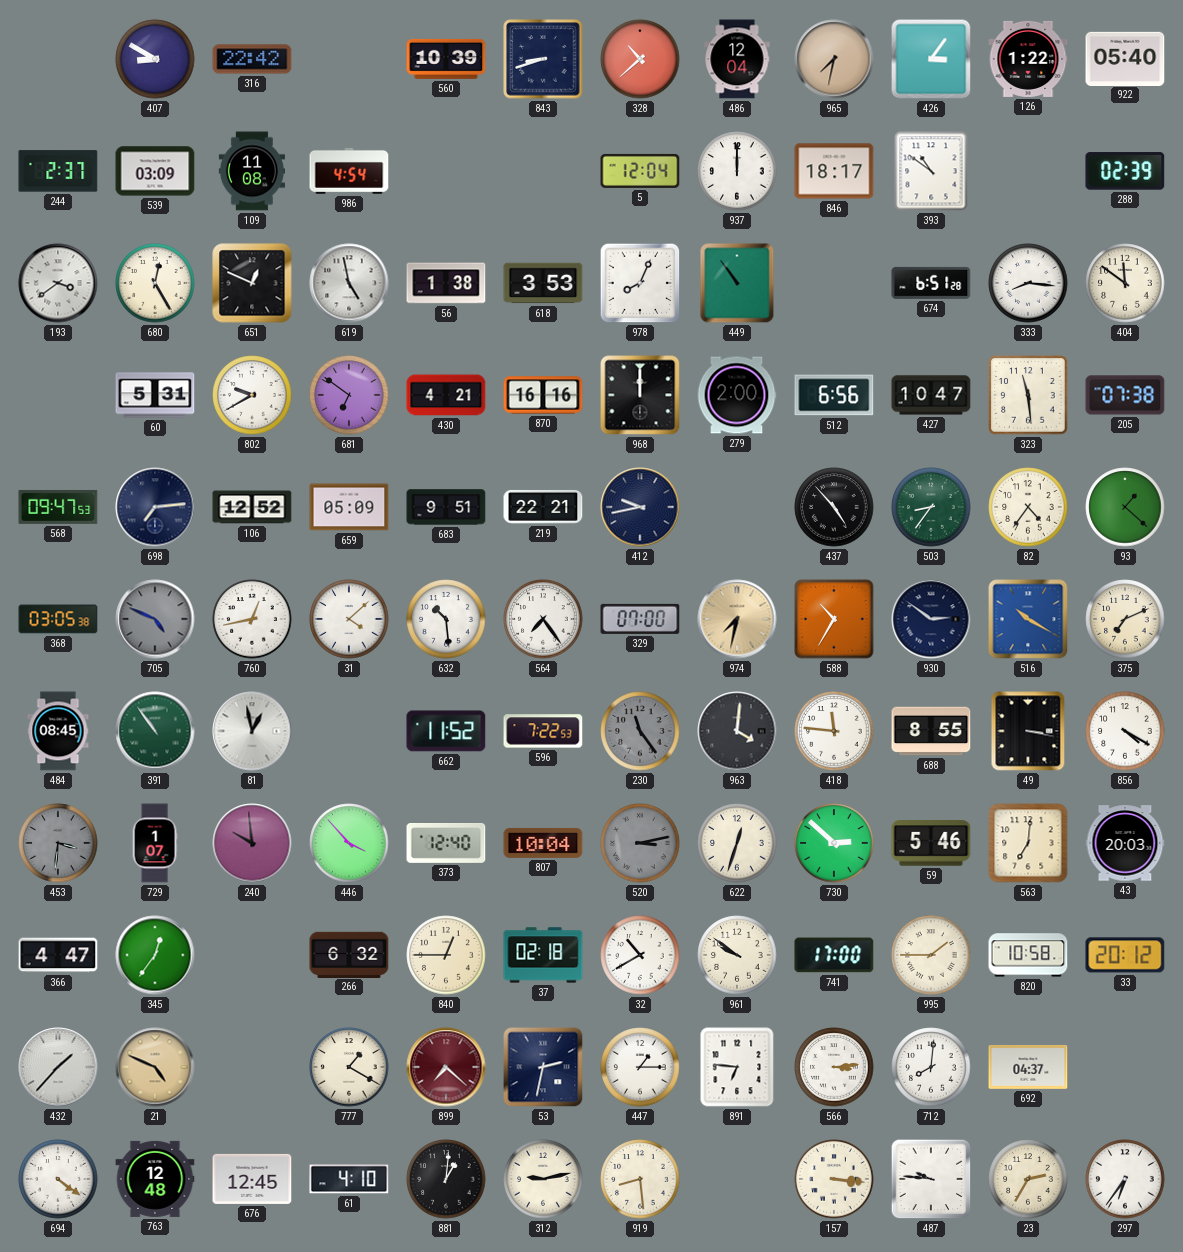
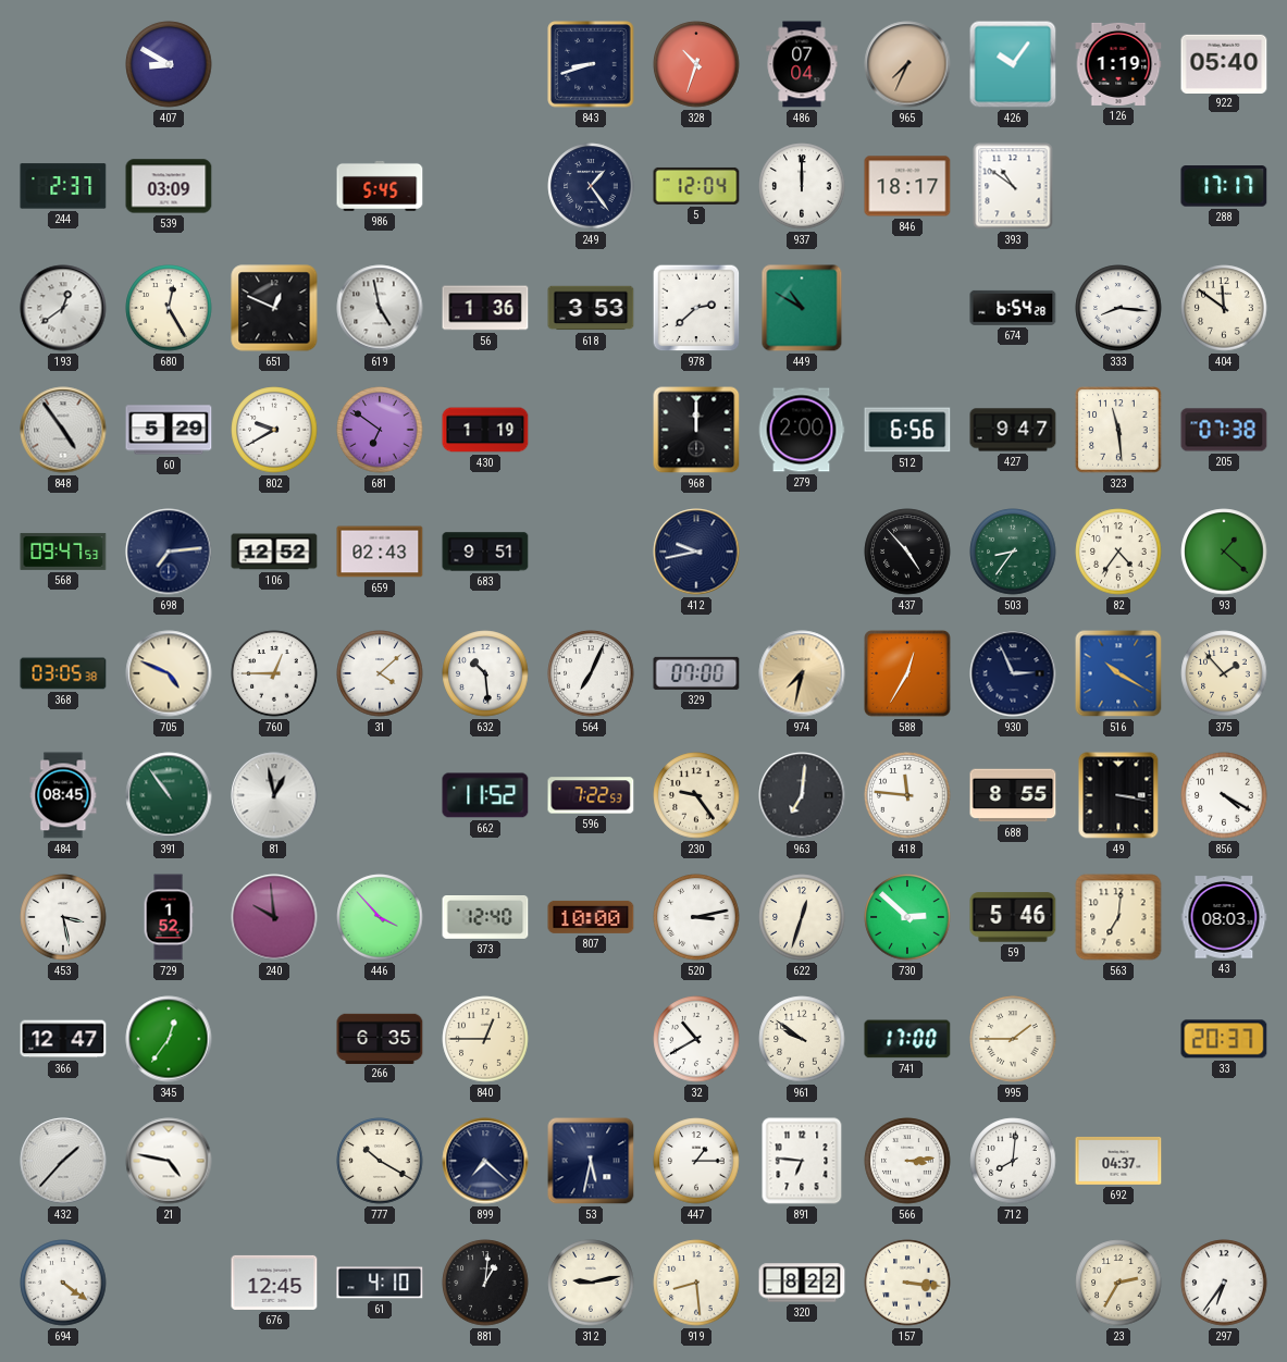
316: 22:42 -> none (252, 59)
560: 10:39 -> none (446, 59)
328: 10:38 -> 10:33 (696, 64)
486: 12:04 -> 07:04 (802, 64)
965: 7:32 -> 7:34 (907, 64)
426: 3:06 -> 10:06 (1013, 64)
126: 1:22 -> 1:19 (1118, 64)
109: 11:08 -> none (251, 171)
986: 4:54 -> 5:45 (380, 186)
249: none -> 1:24 (591, 186)
288: 02:39 -> 17:17 (1224, 186)
193: 3:39 -> 12:39 (63, 308)
56: 1:38 -> 1:36 (485, 308)
978: 8:04 -> 2:38 (696, 308)
449: 10:54 -> 10:50 (802, 308)
674: 6:51 -> 6:54 (1013, 308)
848: none -> 4:54 (63, 430)
60: 5:31 -> 5:29 (169, 430)
430: 4:21 -> 1:19 (485, 430)
870: 16:16 -> none (543, 395)
427: 10:47 -> 9:47 (1013, 430)
659: 05:09 -> 02:43 (380, 552)
219: 22:21 -> none (543, 507)
705 dial: grey -> cream (169, 673)
760: 12:43 -> 12:45 (274, 673)
564: 7:24 -> 7:04 (591, 673)
588: 10:35 -> 12:35 (907, 673)
930: 2:51 -> 2:56 (1013, 673)
375: 7:11 -> 1:53 (1224, 673)
230: 11:24 -> 9:24 (696, 795)
230 dial: grey -> cream (696, 795)
963: 4:01 -> 7:01 (802, 795)
453: 3:31 -> 3:28 (63, 917)
453 dial: grey -> white (63, 917)
729: 1:07 -> 1:52 (169, 917)
807: 10:04 -> 10:00 (591, 917)
520 dial: grey -> white (696, 917)
43: 20:03 -> 08:03 (1224, 917)
366: 4:47 -> 12:47 (63, 1039)
266: 6:32 -> 6:35 (380, 1038)
37: 02:18 -> none (543, 955)
820: 10:58 -> none (1028, 955)
33: 20:12 -> 20:37 (1224, 1039)
21: 4:49 -> 4:47 (169, 1161)
21 dial: champagne -> white (169, 1161)
777: 1:20 -> 10:20 (380, 1161)
899 dial: burgundy -> navy (485, 1161)
53: 2:32 -> 5:32 (591, 1161)
763: 12:48 -> none (155, 1179)
320: none -> 8:22 (802, 1283)
487: 9:46 -> none (931, 1179)
